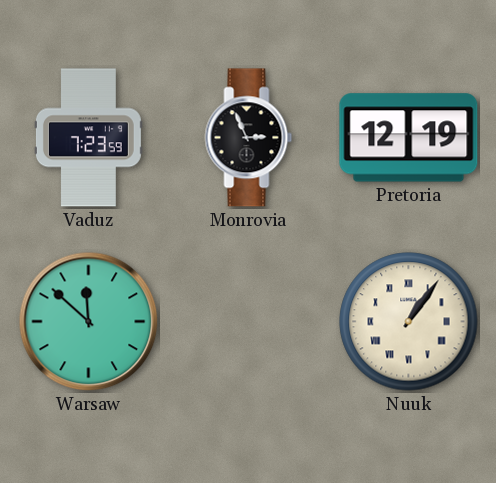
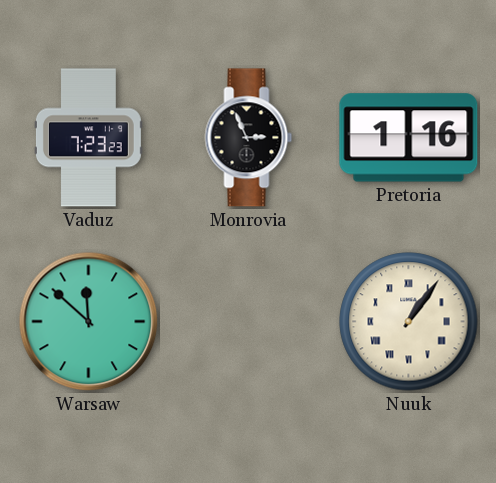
Vaduz: 7:23:59 -> 7:23:23 (88, 138)
Pretoria: 12:19 -> 1:16 (409, 138)
